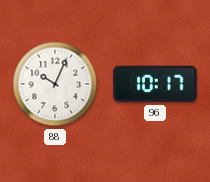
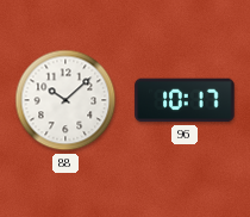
88: 10:04 -> 10:08 (65, 100)
